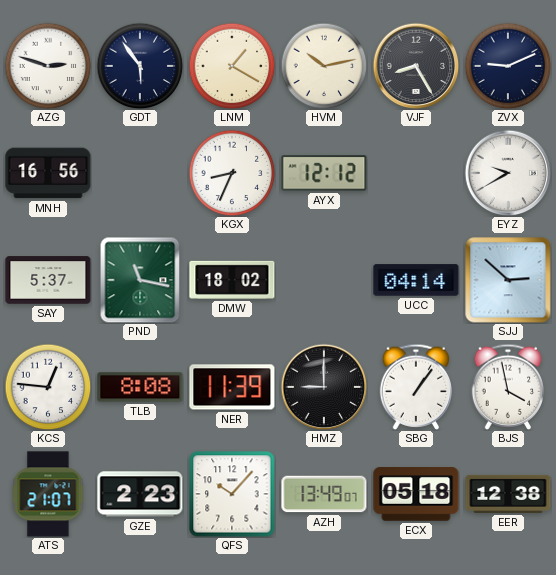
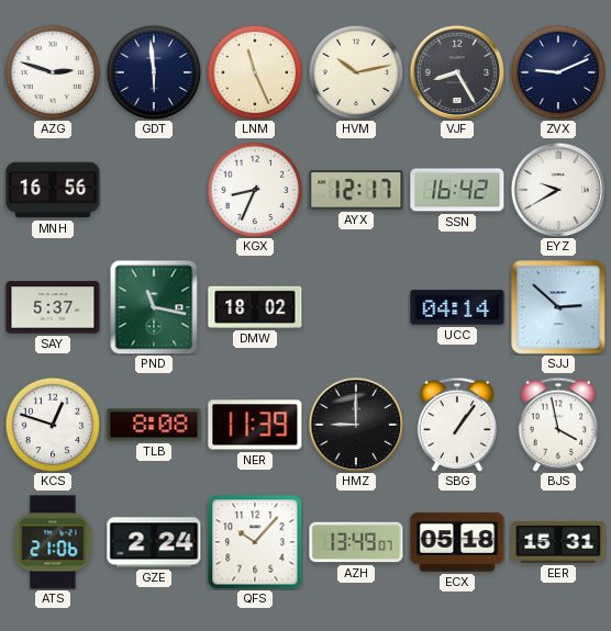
GDT: 5:54 -> 5:59 (154, 72)
LNM: 1:20 -> 11:26 (255, 72)
AYX: 12:12 -> 12:17 (356, 190)
SSN: none -> 16:42 (457, 190)
KCS: 12:46 -> 12:48 (53, 425)
ATS: 21:07 -> 21:06 (53, 542)
GZE: 2:23 -> 2:24 (154, 542)
EER: 12:38 -> 15:31 (558, 542)
